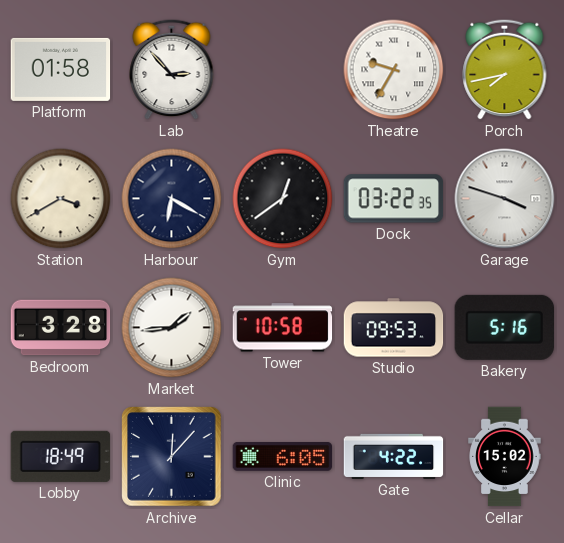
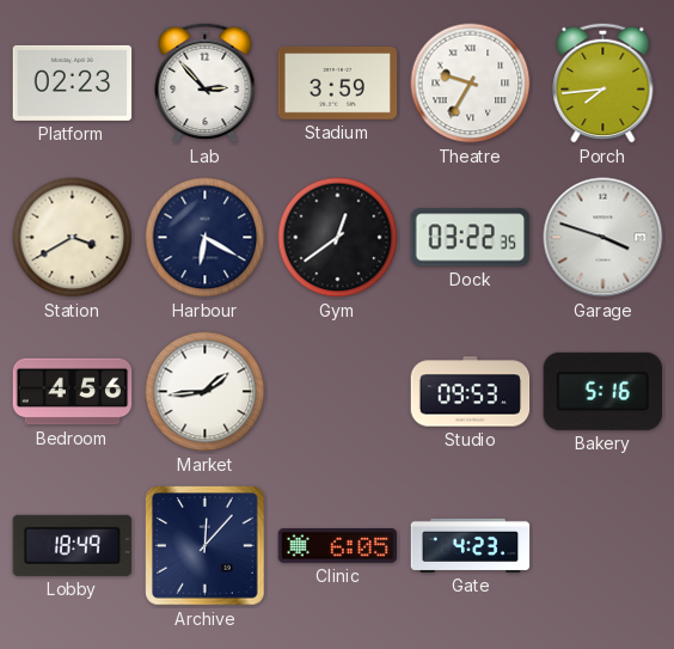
Platform: 01:58 -> 02:23 (73, 82)
Stadium: none -> 3:59 (338, 84)
Porch: 7:43 -> 7:44 (603, 82)
Bedroom: 3:28 -> 4:56 (73, 392)
Tower: 10:58 -> none (283, 328)
Gate: 4:22 -> 4:23 (471, 545)
Cellar: 15:02 -> none (505, 457)
